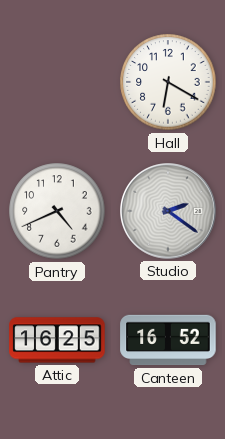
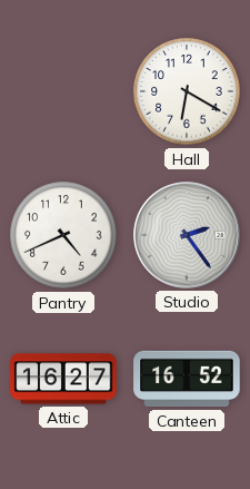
Studio: 2:21 -> 2:24 (187, 235)
Attic: 16:25 -> 16:27 (63, 379)
